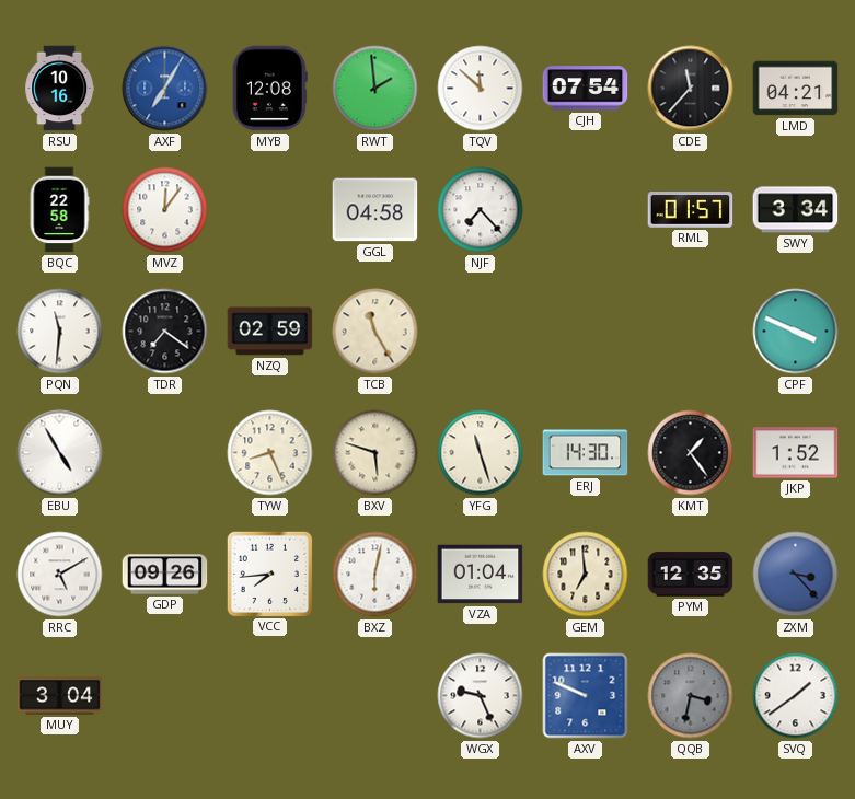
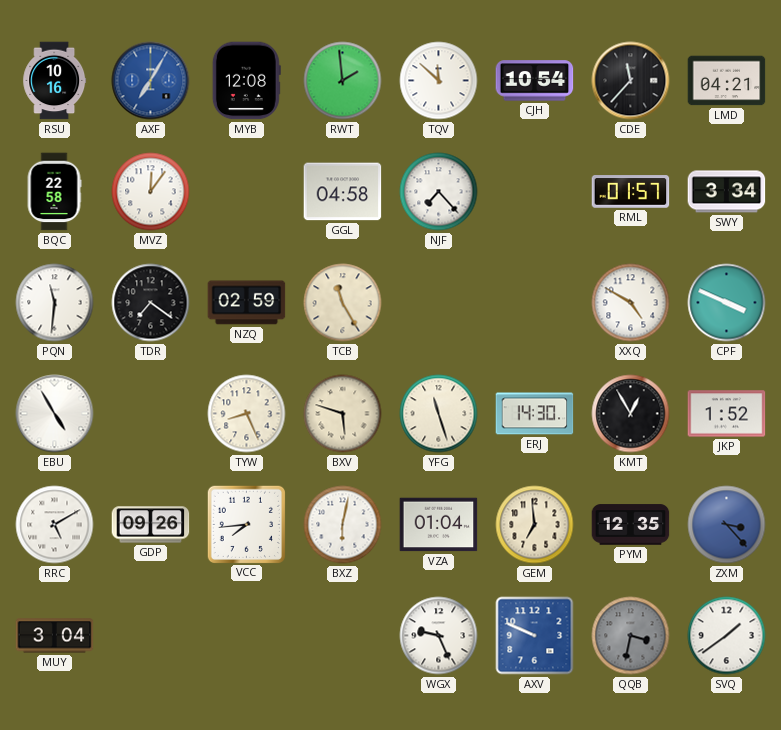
CJH: 07:54 -> 10:54 (535, 81)
XXQ: none -> 4:50 (631, 303)
KMT: 1:24 -> 12:55 (631, 414)
